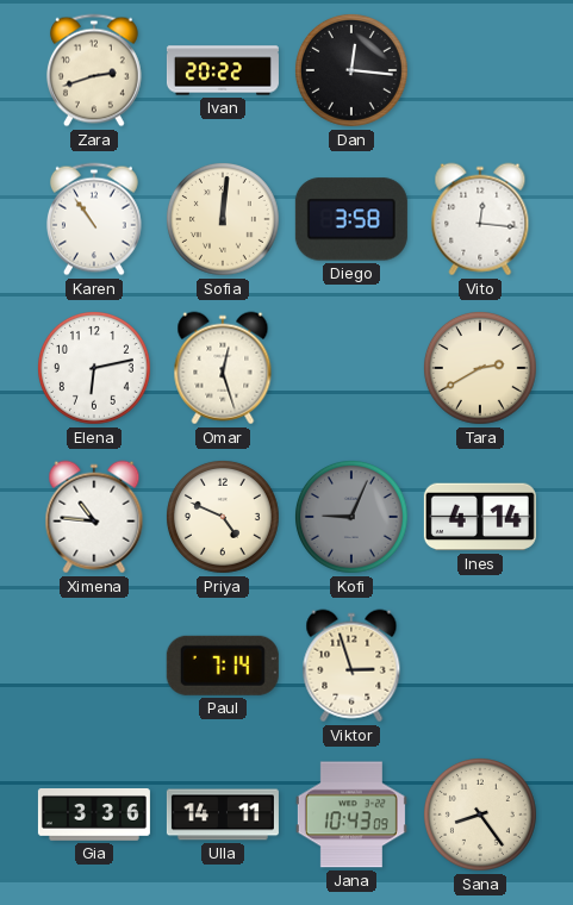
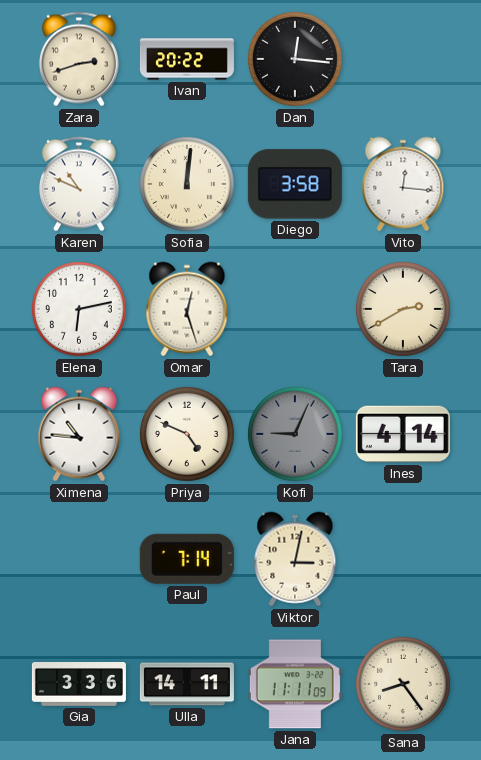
Karen: 10:54 -> 10:49 (79, 184)
Viktor: 2:57 -> 3:02 (295, 559)
Jana: 10:43 -> 11:11 (295, 684)
